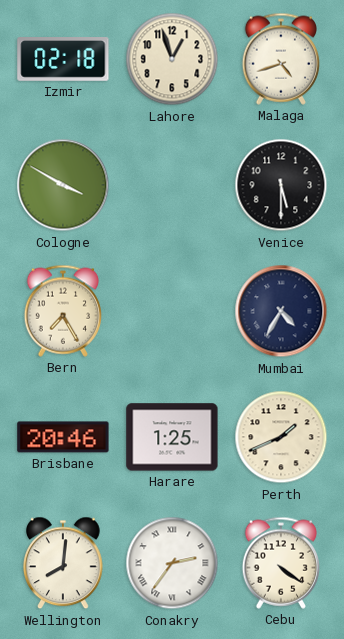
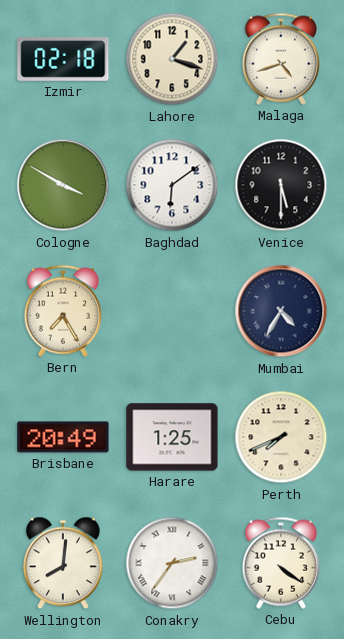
Lahore: 12:57 -> 1:18 (172, 59)
Baghdad: none -> 6:09 (172, 185)
Brisbane: 20:46 -> 20:49 (63, 437)
Perth: 1:41 -> 7:41 (281, 437)
